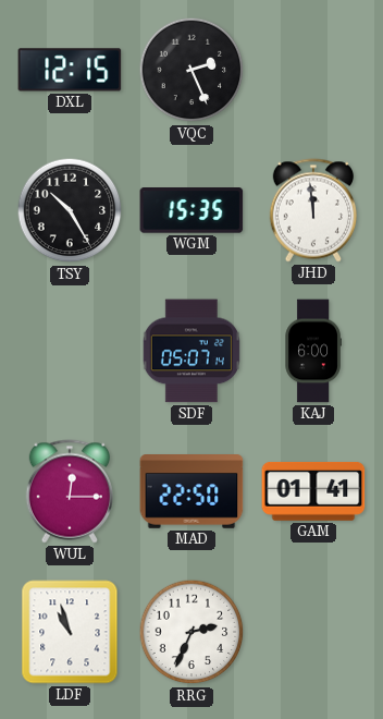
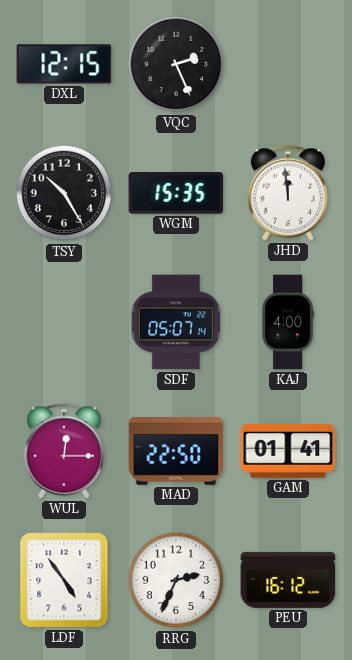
KAJ: 6:00 -> 4:00 (288, 322)
LDF: 10:57 -> 4:54 (64, 580)
PEU: none -> 16:12 (288, 580)
